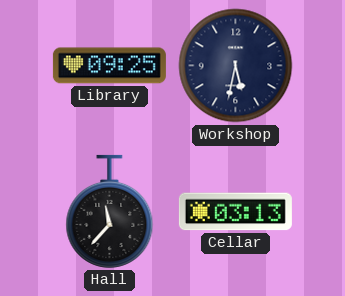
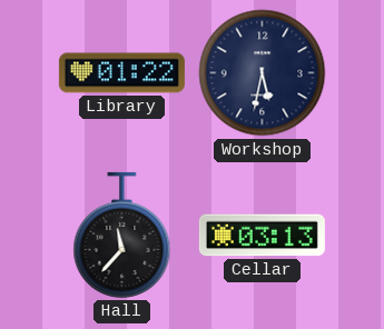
Library: 09:25 -> 01:22 (121, 73)
